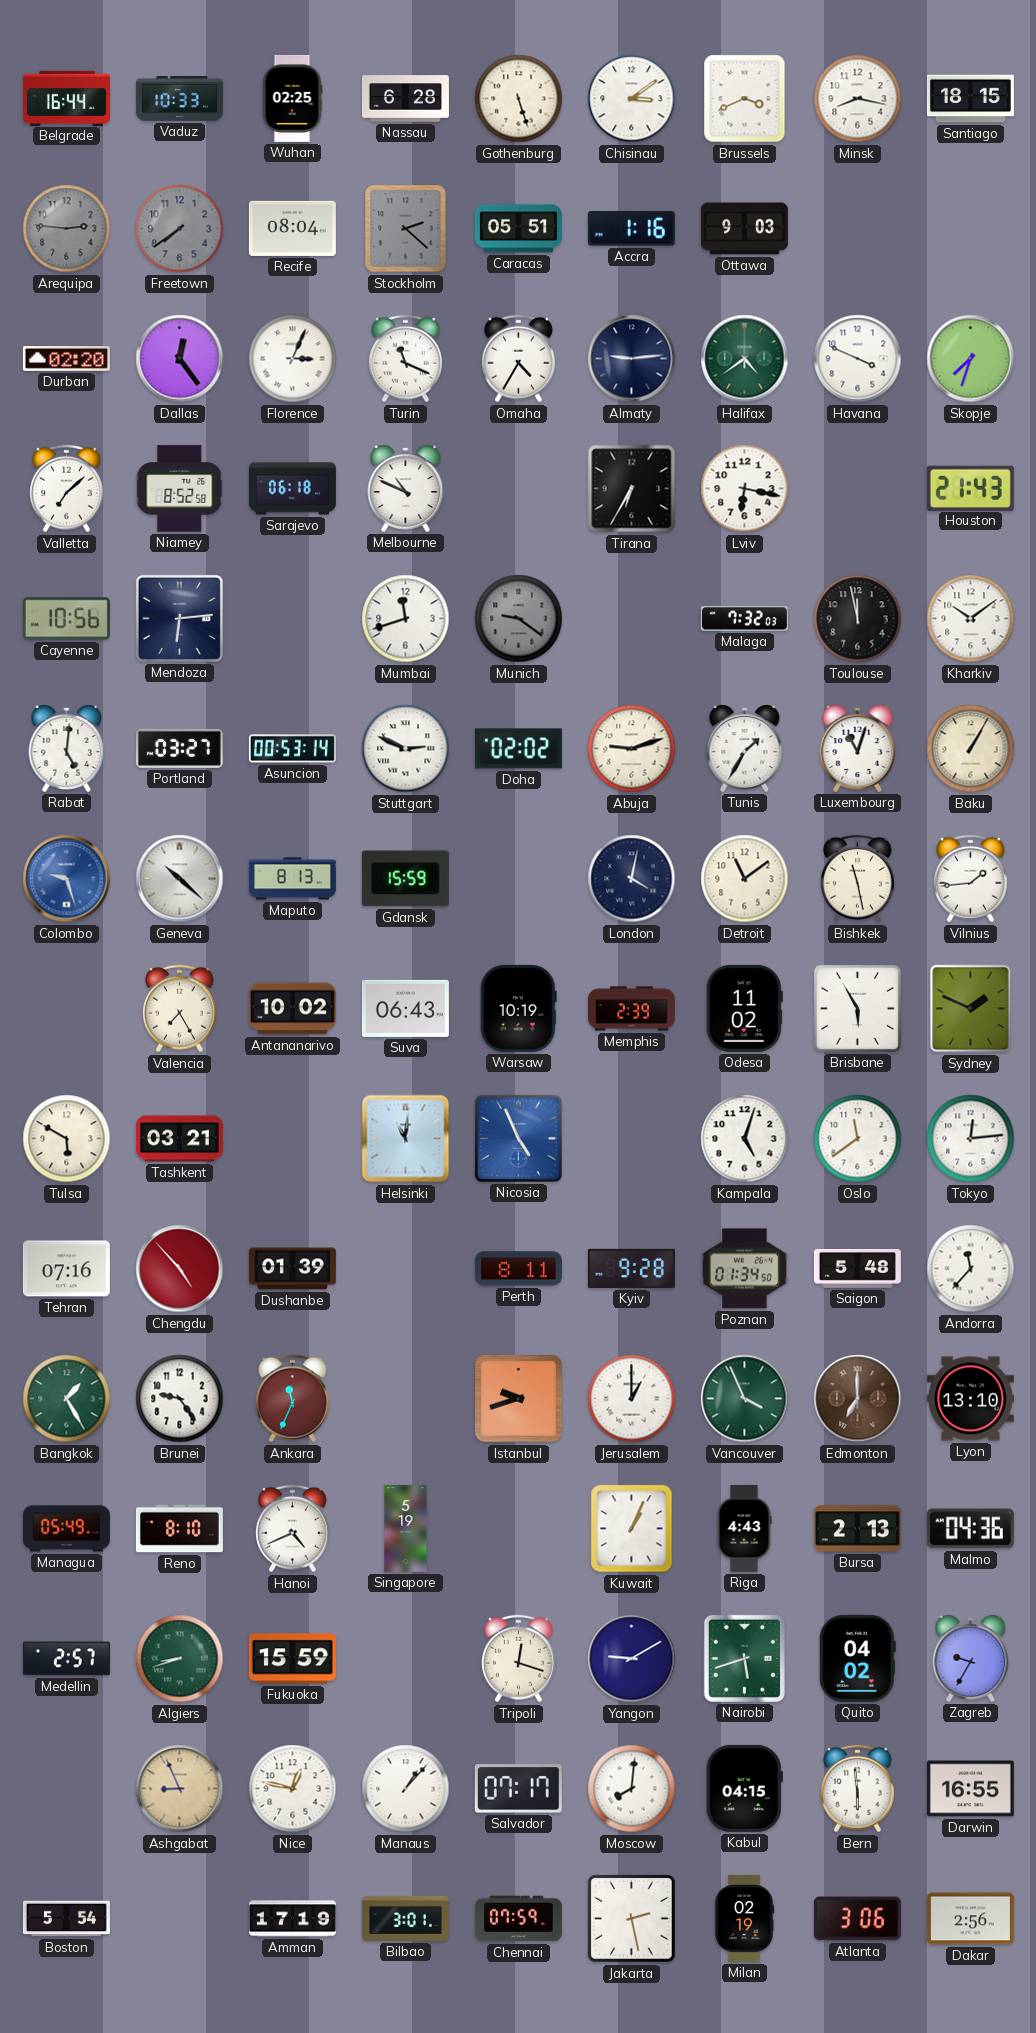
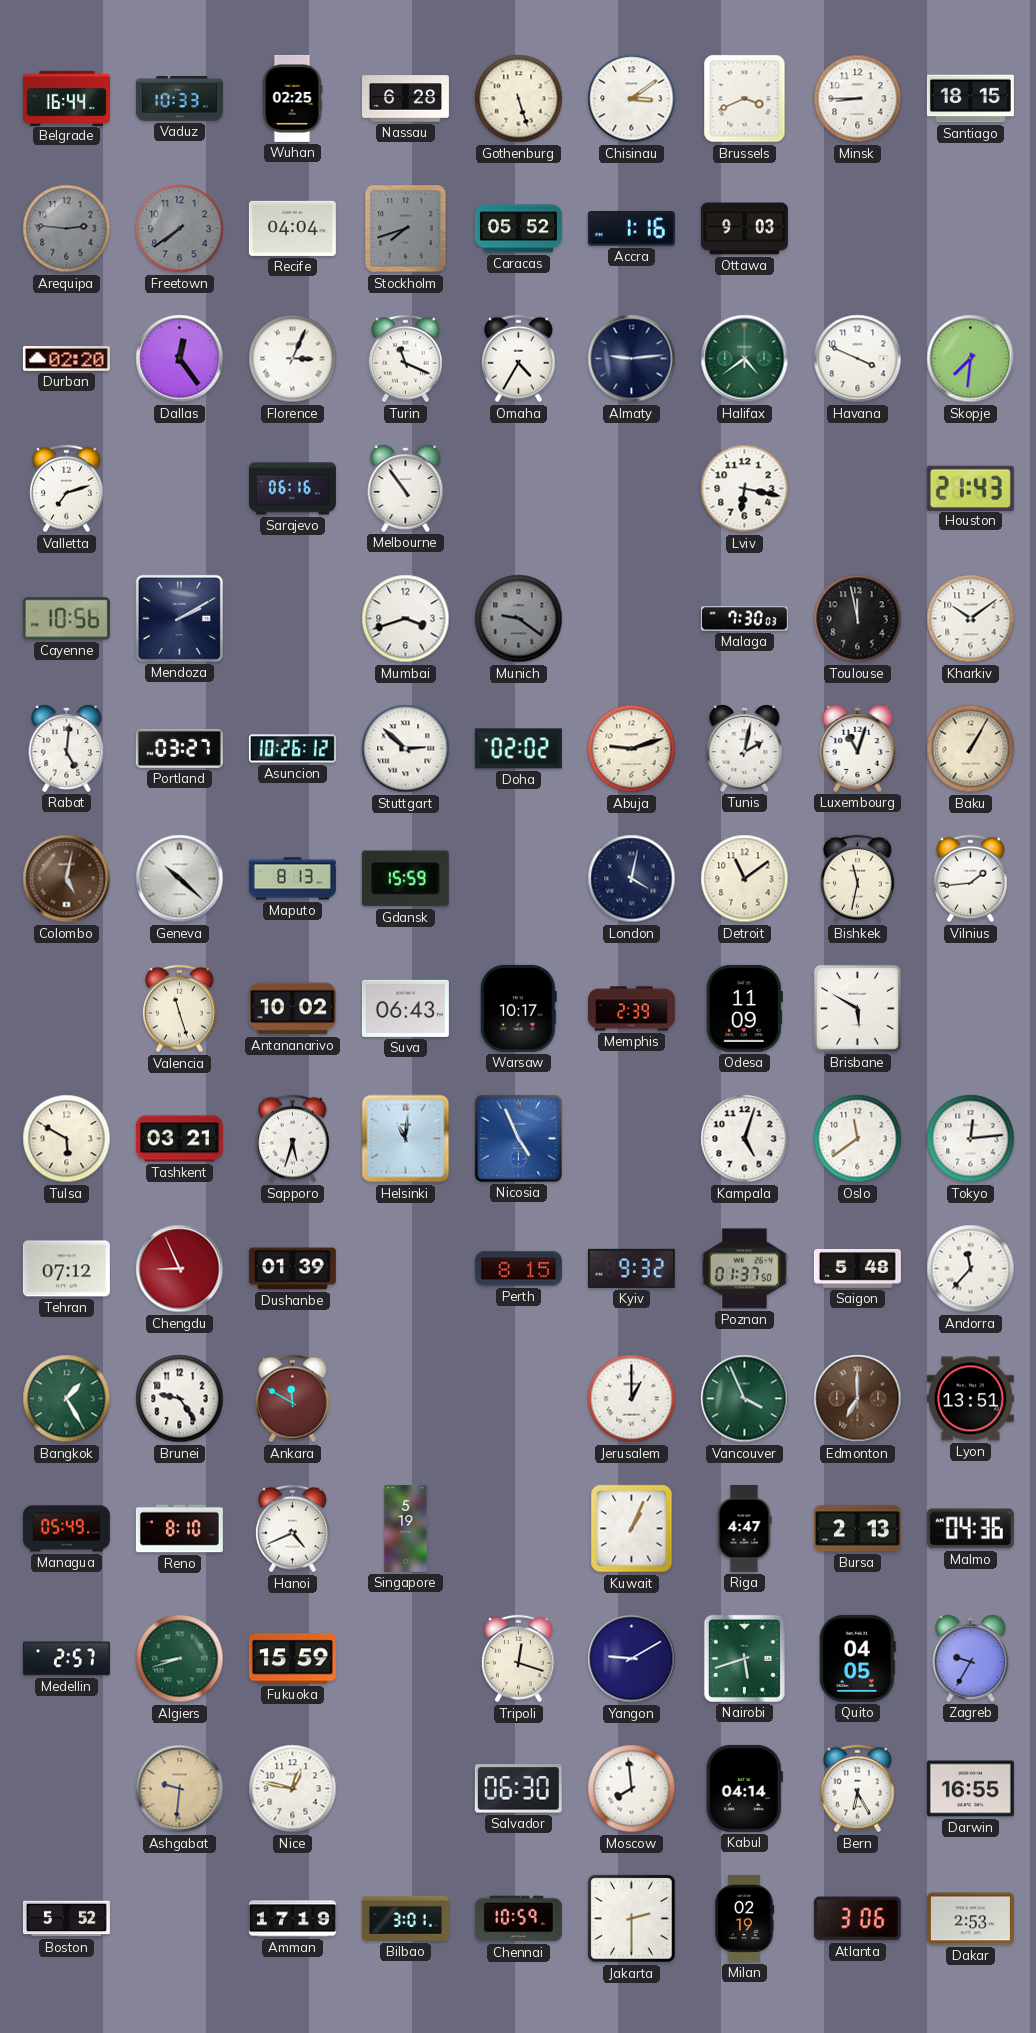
Minsk: 8:17 -> 8:45 (858, 99)
Recife: 08:04 -> 04:04 (292, 228)
Stockholm: 2:22 -> 7:42 (406, 229)
Caracas: 05:51 -> 05:52 (518, 229)
Skopje: 7:33 -> 7:31 (971, 359)
Valletta: 7:08 -> 7:12 (67, 489)
Niamey: 8:52 -> none (180, 489)
Sarajevo: 06:18 -> 06:16 (292, 489)
Melbourne: 10:49 -> 10:54 (406, 489)
Tirana: 6:35 -> none (632, 489)
Mendoza: 6:14 -> 2:10 (179, 618)
Mumbai: 11:42 -> 3:42 (406, 619)
Malaga: 7:32 -> 7:30 (744, 619)
Asuncion: 00:53 -> 10:26 (292, 749)
Stuttgart: 2:49 -> 2:52 (406, 749)
Tunis: 1:35 -> 2:02 (745, 749)
Colombo: 9:27 -> 5:02 (67, 879)
Colombo dial: blue -> brown (67, 879)
Bishkek: 11:28 -> 11:32 (858, 879)
Valencia: 7:25 -> 11:27 (180, 1009)
Warsaw: 10:19 -> 10:17 (519, 1008)
Odesa: 11:02 -> 11:09 (744, 1008)
Brisbane: 5:55 -> 5:50 (857, 1008)
Sydney: 1:49 -> none (971, 1009)
Sapporo: none -> 5:33 (293, 1139)
Tehran: 07:16 -> 07:12 (66, 1269)
Chengdu: 4:53 -> 8:56 (180, 1269)
Perth: 8:11 -> 8:15 (518, 1269)
Kyiv: 9:28 -> 9:32 (631, 1268)
Poznan: 01:34 -> 01:37 (744, 1269)
Ankara: 11:34 -> 11:50 (293, 1399)
Istanbul: 9:42 -> none (519, 1399)
Lyon: 13:10 -> 13:51 (970, 1399)
Riga: 4:43 -> 4:47 (744, 1528)
Quito: 04:02 -> 04:05 (857, 1658)
Ashgabat: 8:56 -> 9:31 (180, 1789)
Manaus: 1:07 -> none (406, 1789)
Salvador: 07:17 -> 06:30 (518, 1789)
Moscow: 8:01 -> 7:59 (632, 1789)
Kabul: 04:15 -> 04:14 (744, 1788)
Bern: 5:59 -> 6:25 (858, 1789)
Boston: 5:54 -> 5:52 (66, 1919)
Chennai: 07:59 -> 10:59 (518, 1919)
Jakarta: 2:28 -> 2:30 (632, 1919)
Dakar: 2:56 -> 2:53 (970, 1919)
